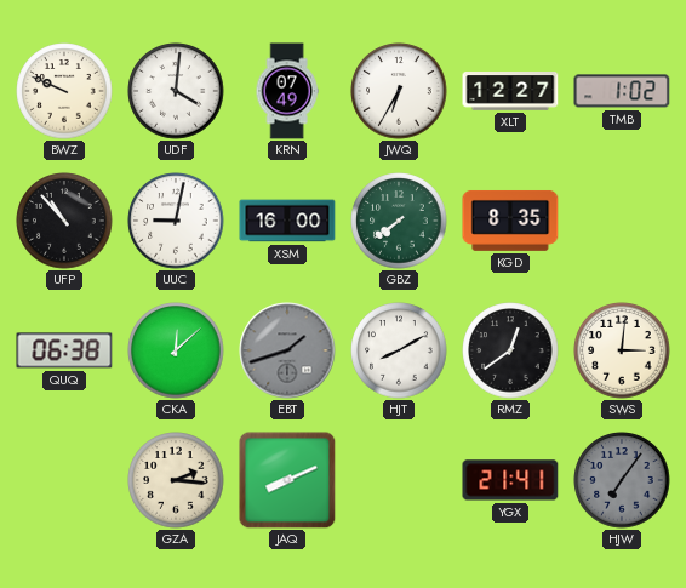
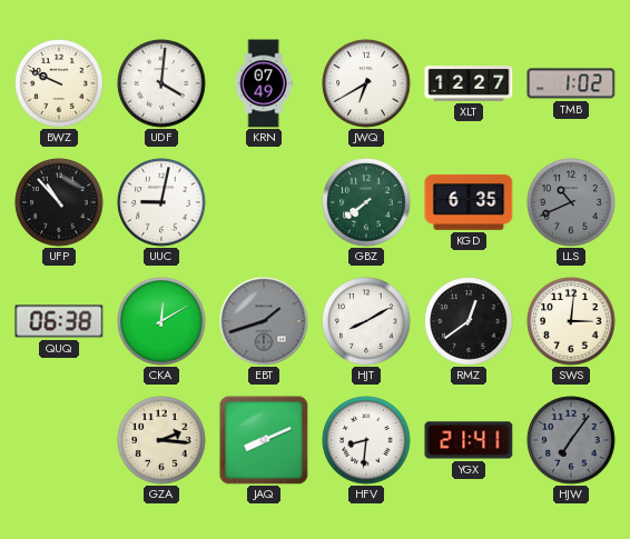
JWQ: 6:35 -> 6:40 (366, 83)
XSM: 16:00 -> none (287, 221)
KGD: 8:35 -> 6:35 (469, 202)
LLS: none -> 10:41 (571, 202)
CKA: 12:08 -> 12:10 (161, 321)
HFV: none -> 8:31 (366, 440)
